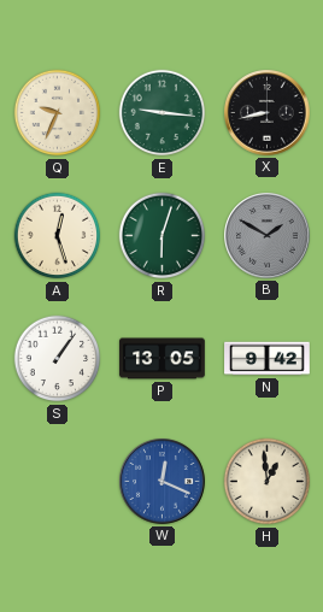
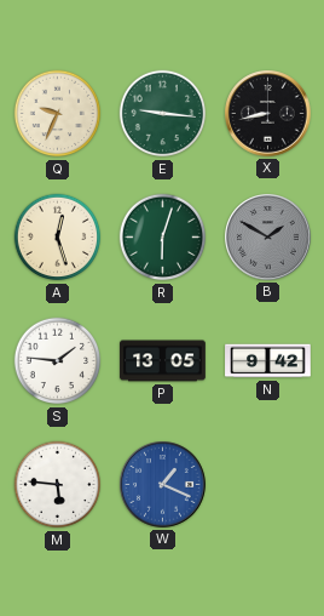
S: 1:06 -> 1:46 (58, 361)
M: none -> 5:46 (58, 485)
W: 12:19 -> 1:19 (163, 485)
H: 12:59 -> none (268, 482)
